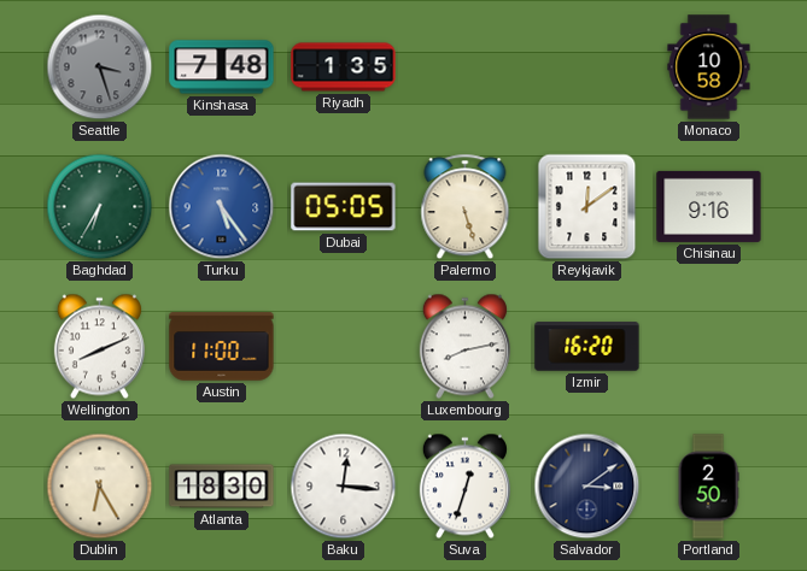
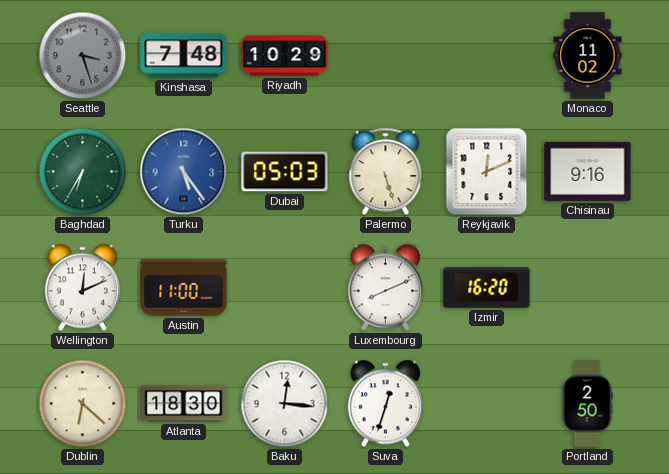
Riyadh: 1:35 -> 10:29 (285, 56)
Monaco: 10:58 -> 11:02 (588, 56)
Dubai: 05:05 -> 05:03 (285, 172)
Reykjavik: 12:09 -> 12:11 (487, 172)
Wellington: 8:11 -> 12:11 (82, 288)
Luxembourg: 8:13 -> 8:11 (385, 288)
Dublin: 6:25 -> 6:22 (83, 404)
Salvador: 3:09 -> none (587, 487)
